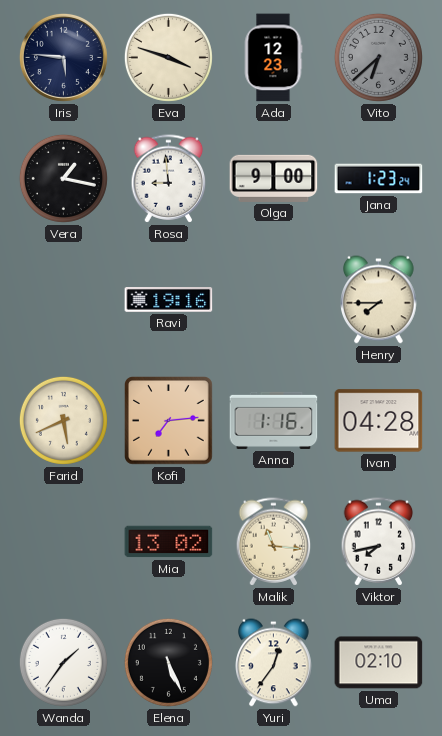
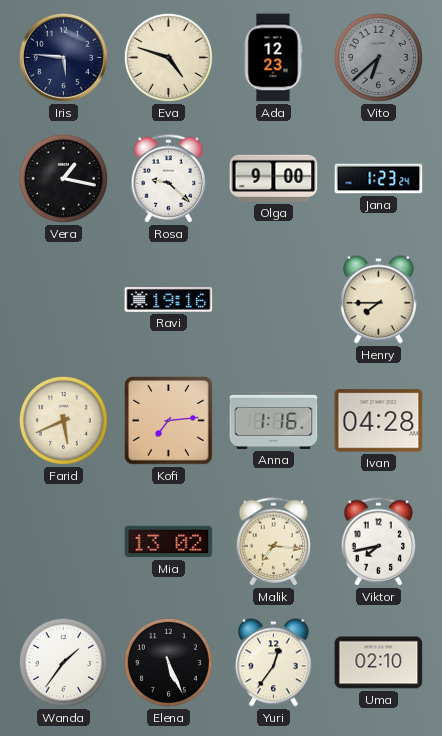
Eva: 3:48 -> 4:48 (168, 57)
Rosa: 8:59 -> 9:22 (169, 179)
Malik: 11:16 -> 7:16 (274, 542)
